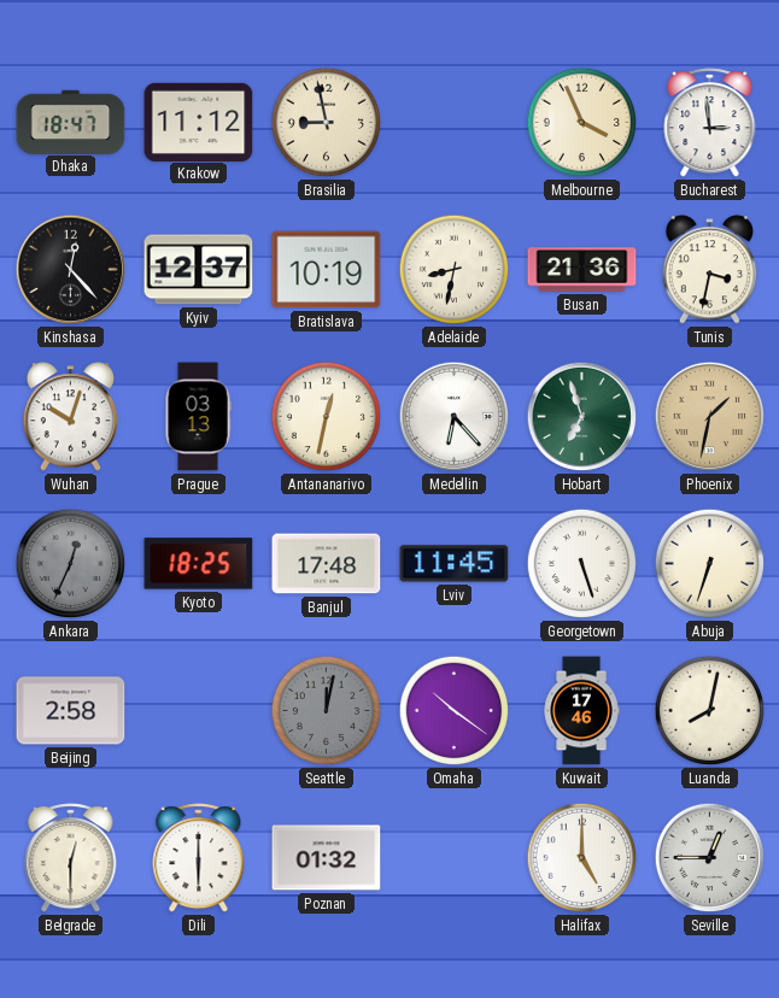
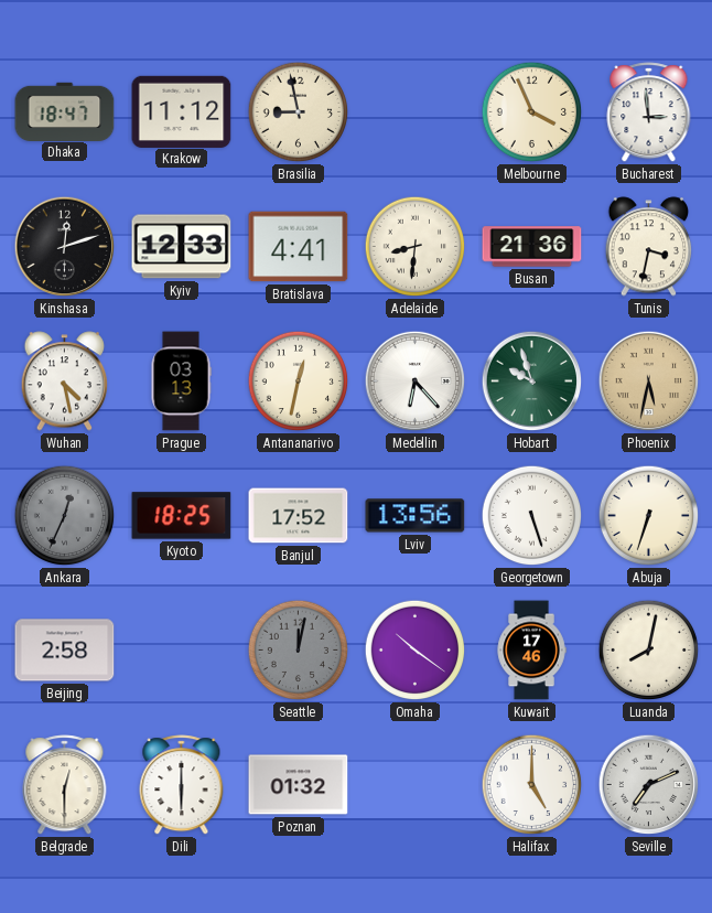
Kinshasa: 12:23 -> 12:12 (65, 247)
Kyiv: 12:37 -> 12:33 (182, 247)
Bratislava: 10:19 -> 4:41 (299, 247)
Adelaide: 8:32 -> 8:31 (416, 247)
Wuhan: 10:03 -> 4:28 (65, 382)
Hobart: 6:57 -> 9:57 (532, 382)
Phoenix: 1:32 -> 5:32 (649, 382)
Banjul: 17:48 -> 17:52 (299, 516)
Lviv: 11:45 -> 13:56 (416, 516)
Seville: 12:45 -> 7:11 (649, 785)
